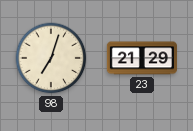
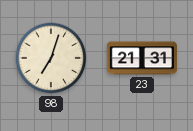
23: 21:29 -> 21:31 (142, 58)
